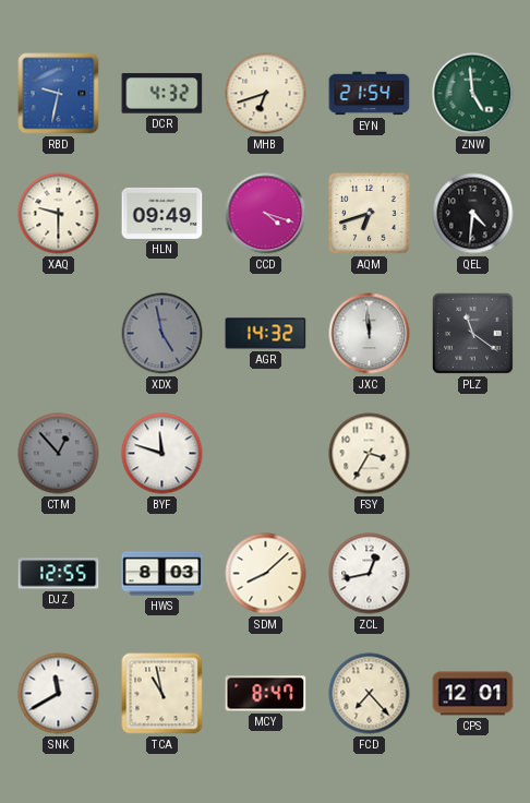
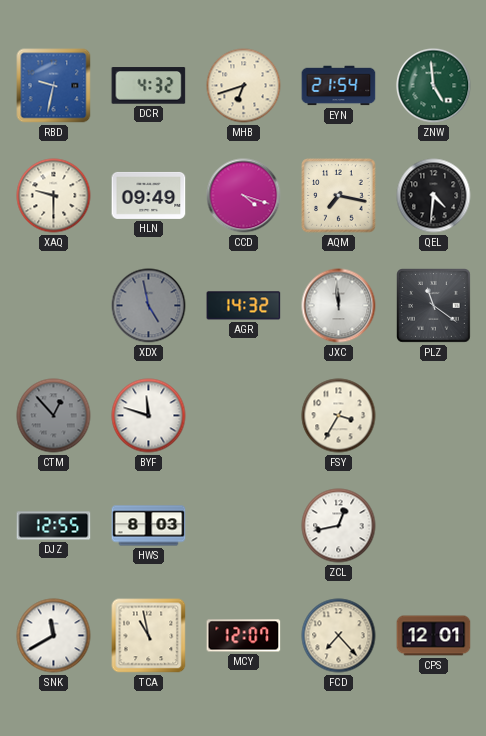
AQM: 6:42 -> 7:17 (339, 196)
SDM: 8:08 -> none (266, 574)
MCY: 8:47 -> 12:07 (244, 636)
